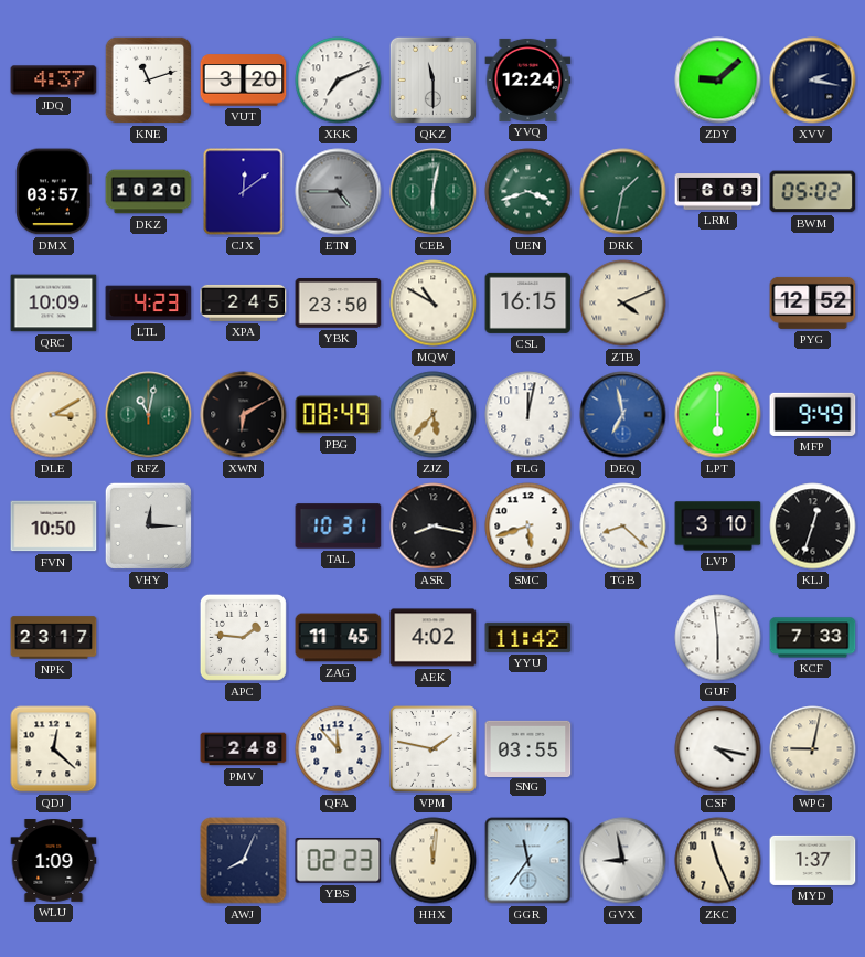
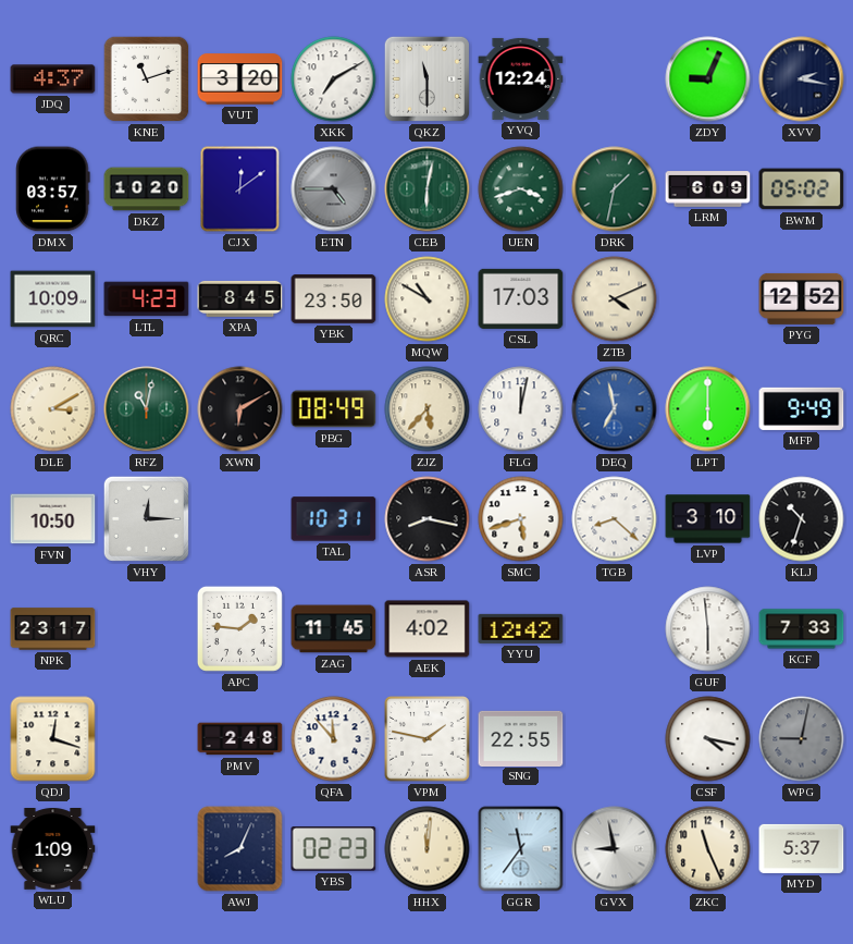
XKK: 7:11 -> 7:10 (334, 79)
ZDY: 9:08 -> 9:04 (708, 79)
XPA: 2:45 -> 8:45 (240, 298)
CSL: 16:15 -> 17:03 (521, 298)
KLJ: 12:33 -> 10:33 (802, 519)
YYU: 11:42 -> 12:42 (521, 628)
QDJ: 12:22 -> 12:18 (53, 739)
SNG: 03:55 -> 22:55 (521, 738)
WPG dial: cream -> grey (802, 739)
MYD: 1:37 -> 5:37 (802, 848)
